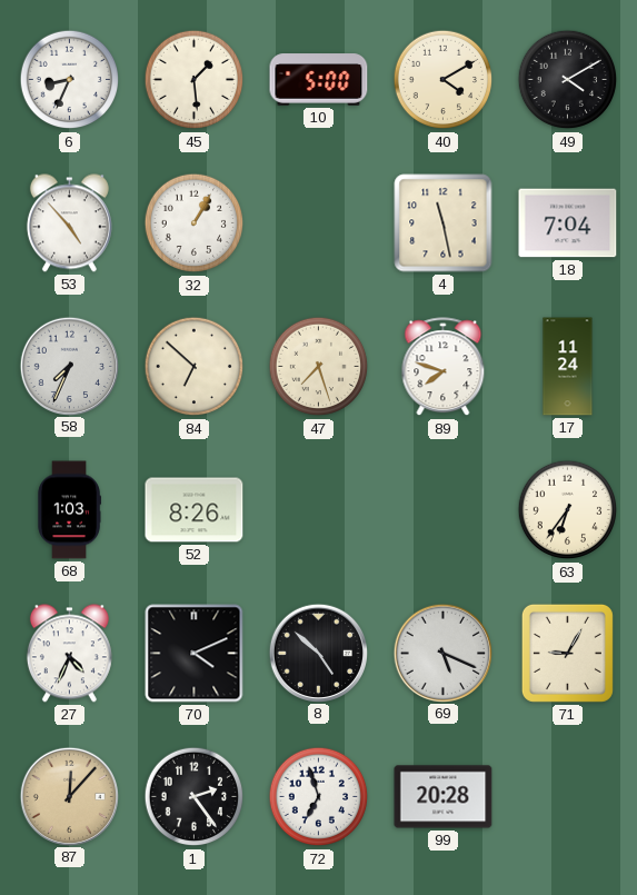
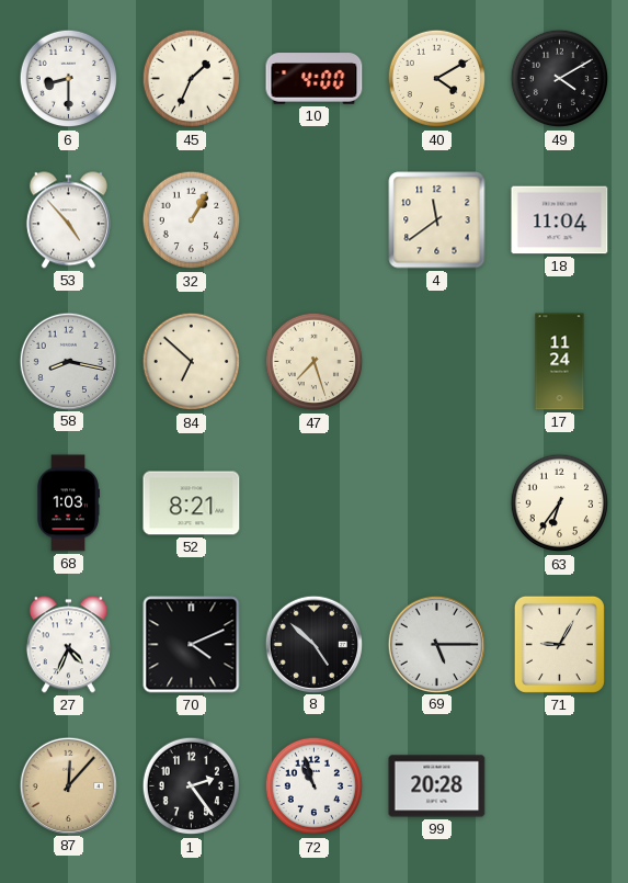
6: 8:34 -> 8:30 (69, 79)
45: 1:29 -> 1:34 (192, 79)
10: 5:00 -> 4:00 (315, 79)
4: 11:28 -> 11:39 (437, 220)
18: 7:04 -> 11:04 (560, 220)
58: 7:34 -> 8:17 (68, 361)
89: 7:48 -> none (444, 367)
52: 8:26 -> 8:21 (192, 503)
69: 5:19 -> 5:15 (436, 644)
72: 6:57 -> 10:57 (315, 786)
